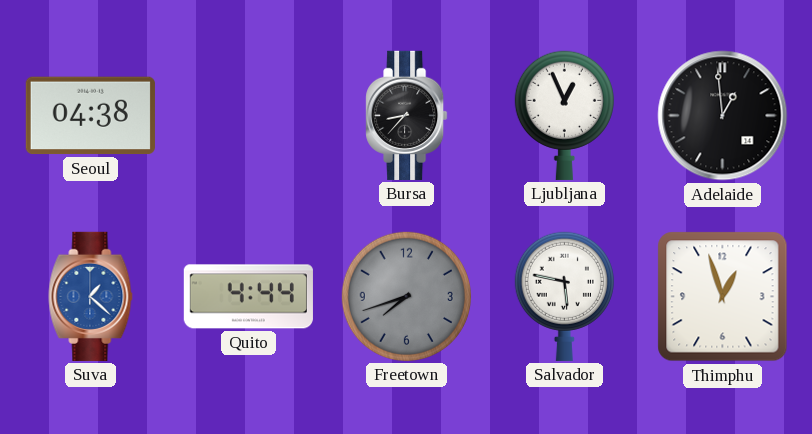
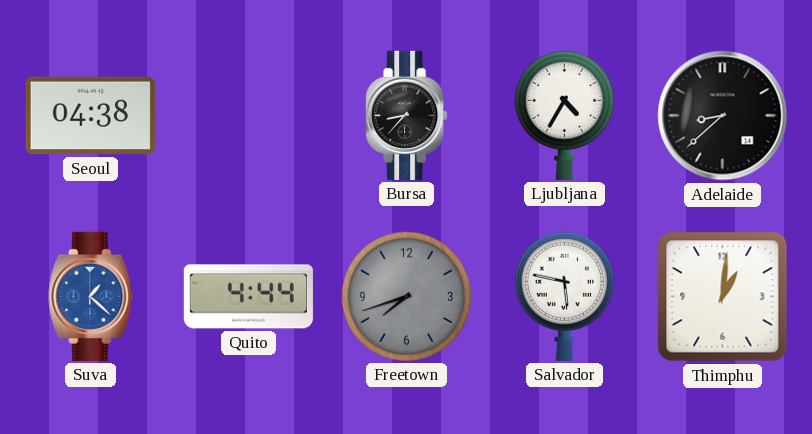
Ljubljana: 12:56 -> 4:35 (564, 115)
Adelaide: 12:59 -> 8:38 (723, 116)
Thimphu: 12:57 -> 1:01 (723, 297)
